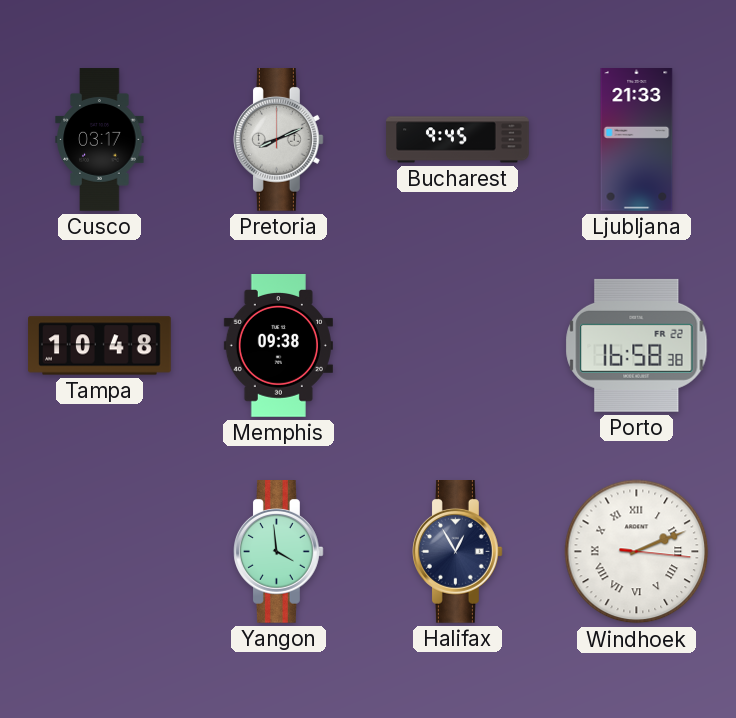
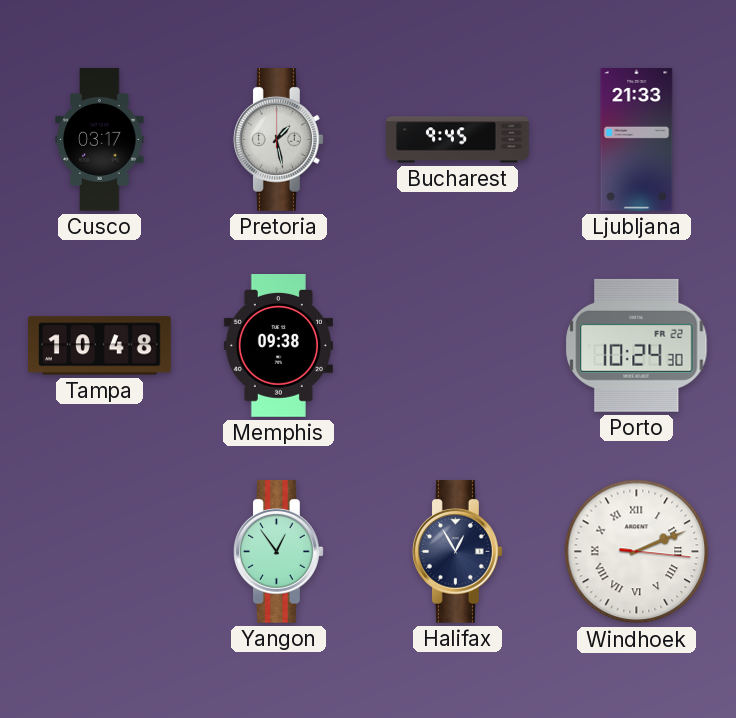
Pretoria: 8:11 -> 1:28 (279, 140)
Porto: 16:58 -> 10:24 (637, 345)
Yangon: 3:59 -> 12:54 (279, 552)
